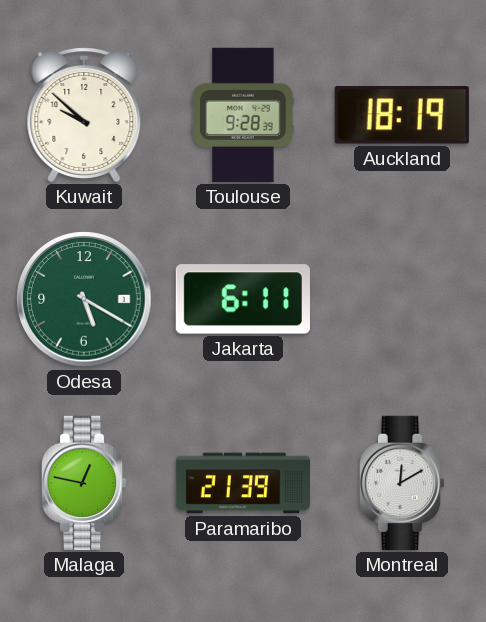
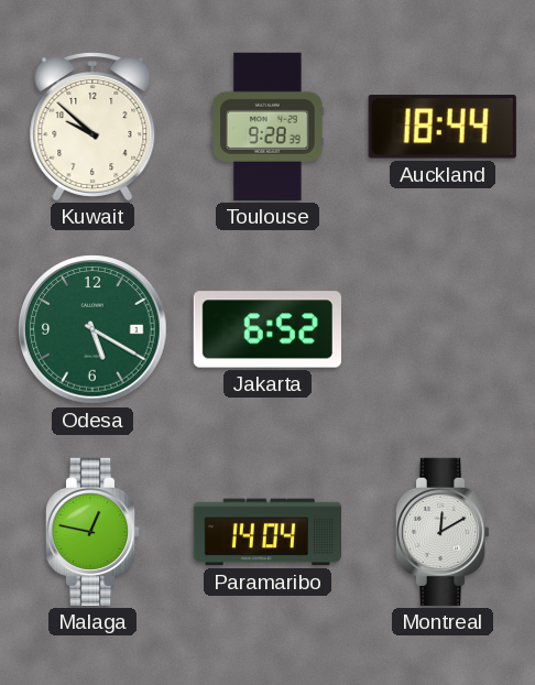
Auckland: 18:19 -> 18:44 (443, 127)
Jakarta: 6:11 -> 6:52 (267, 329)
Paramaribo: 21:39 -> 14:04 (266, 532)
